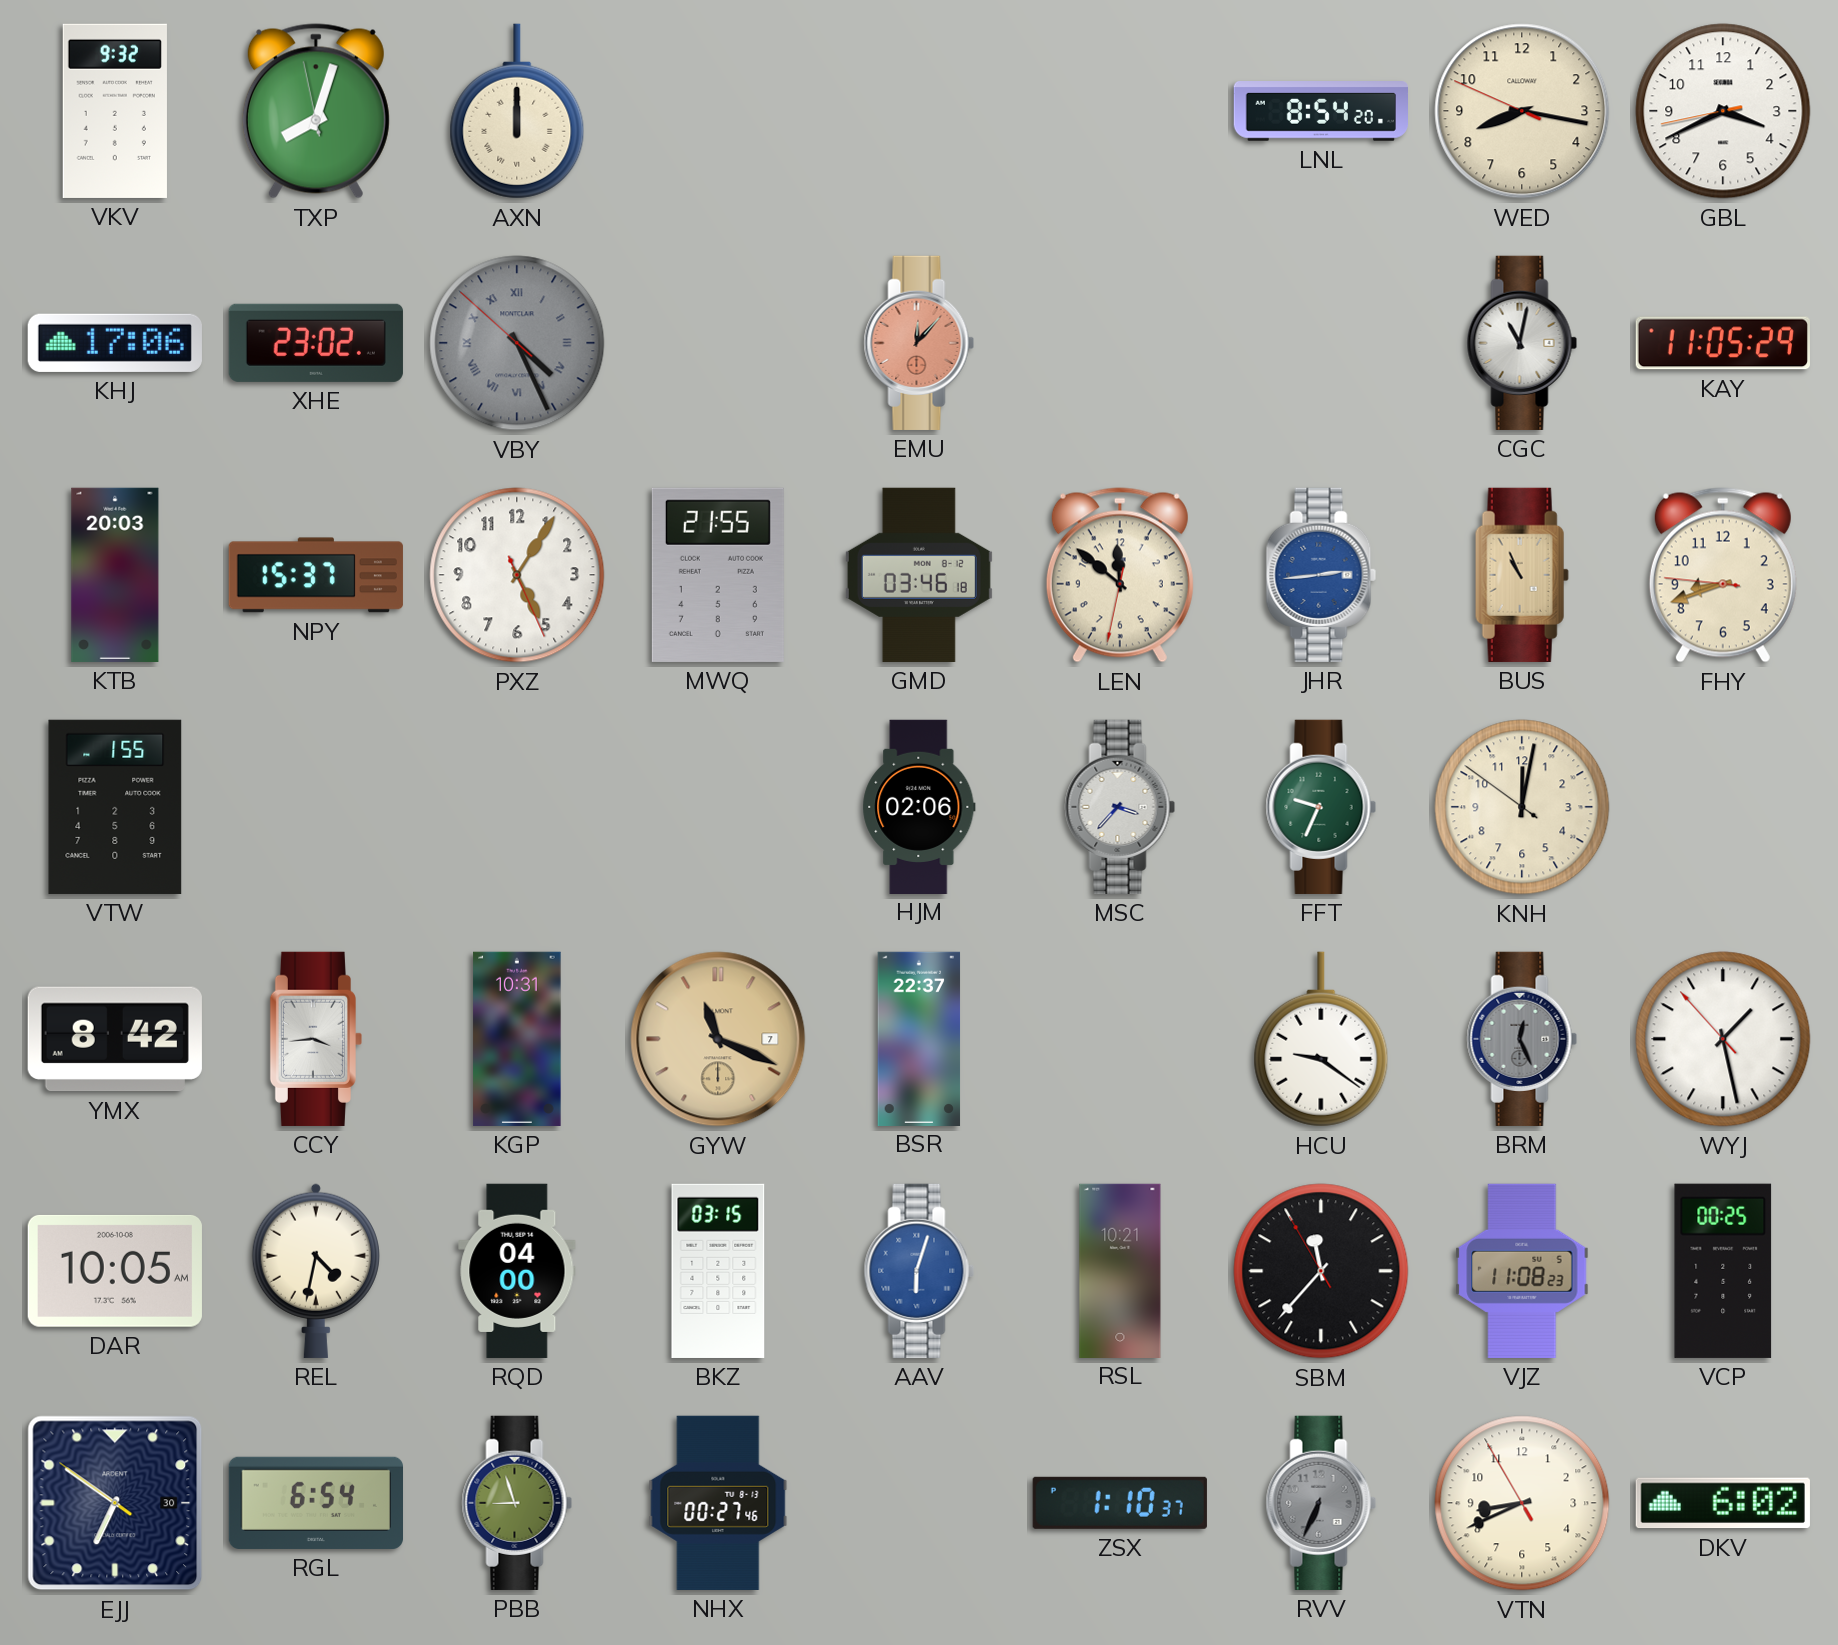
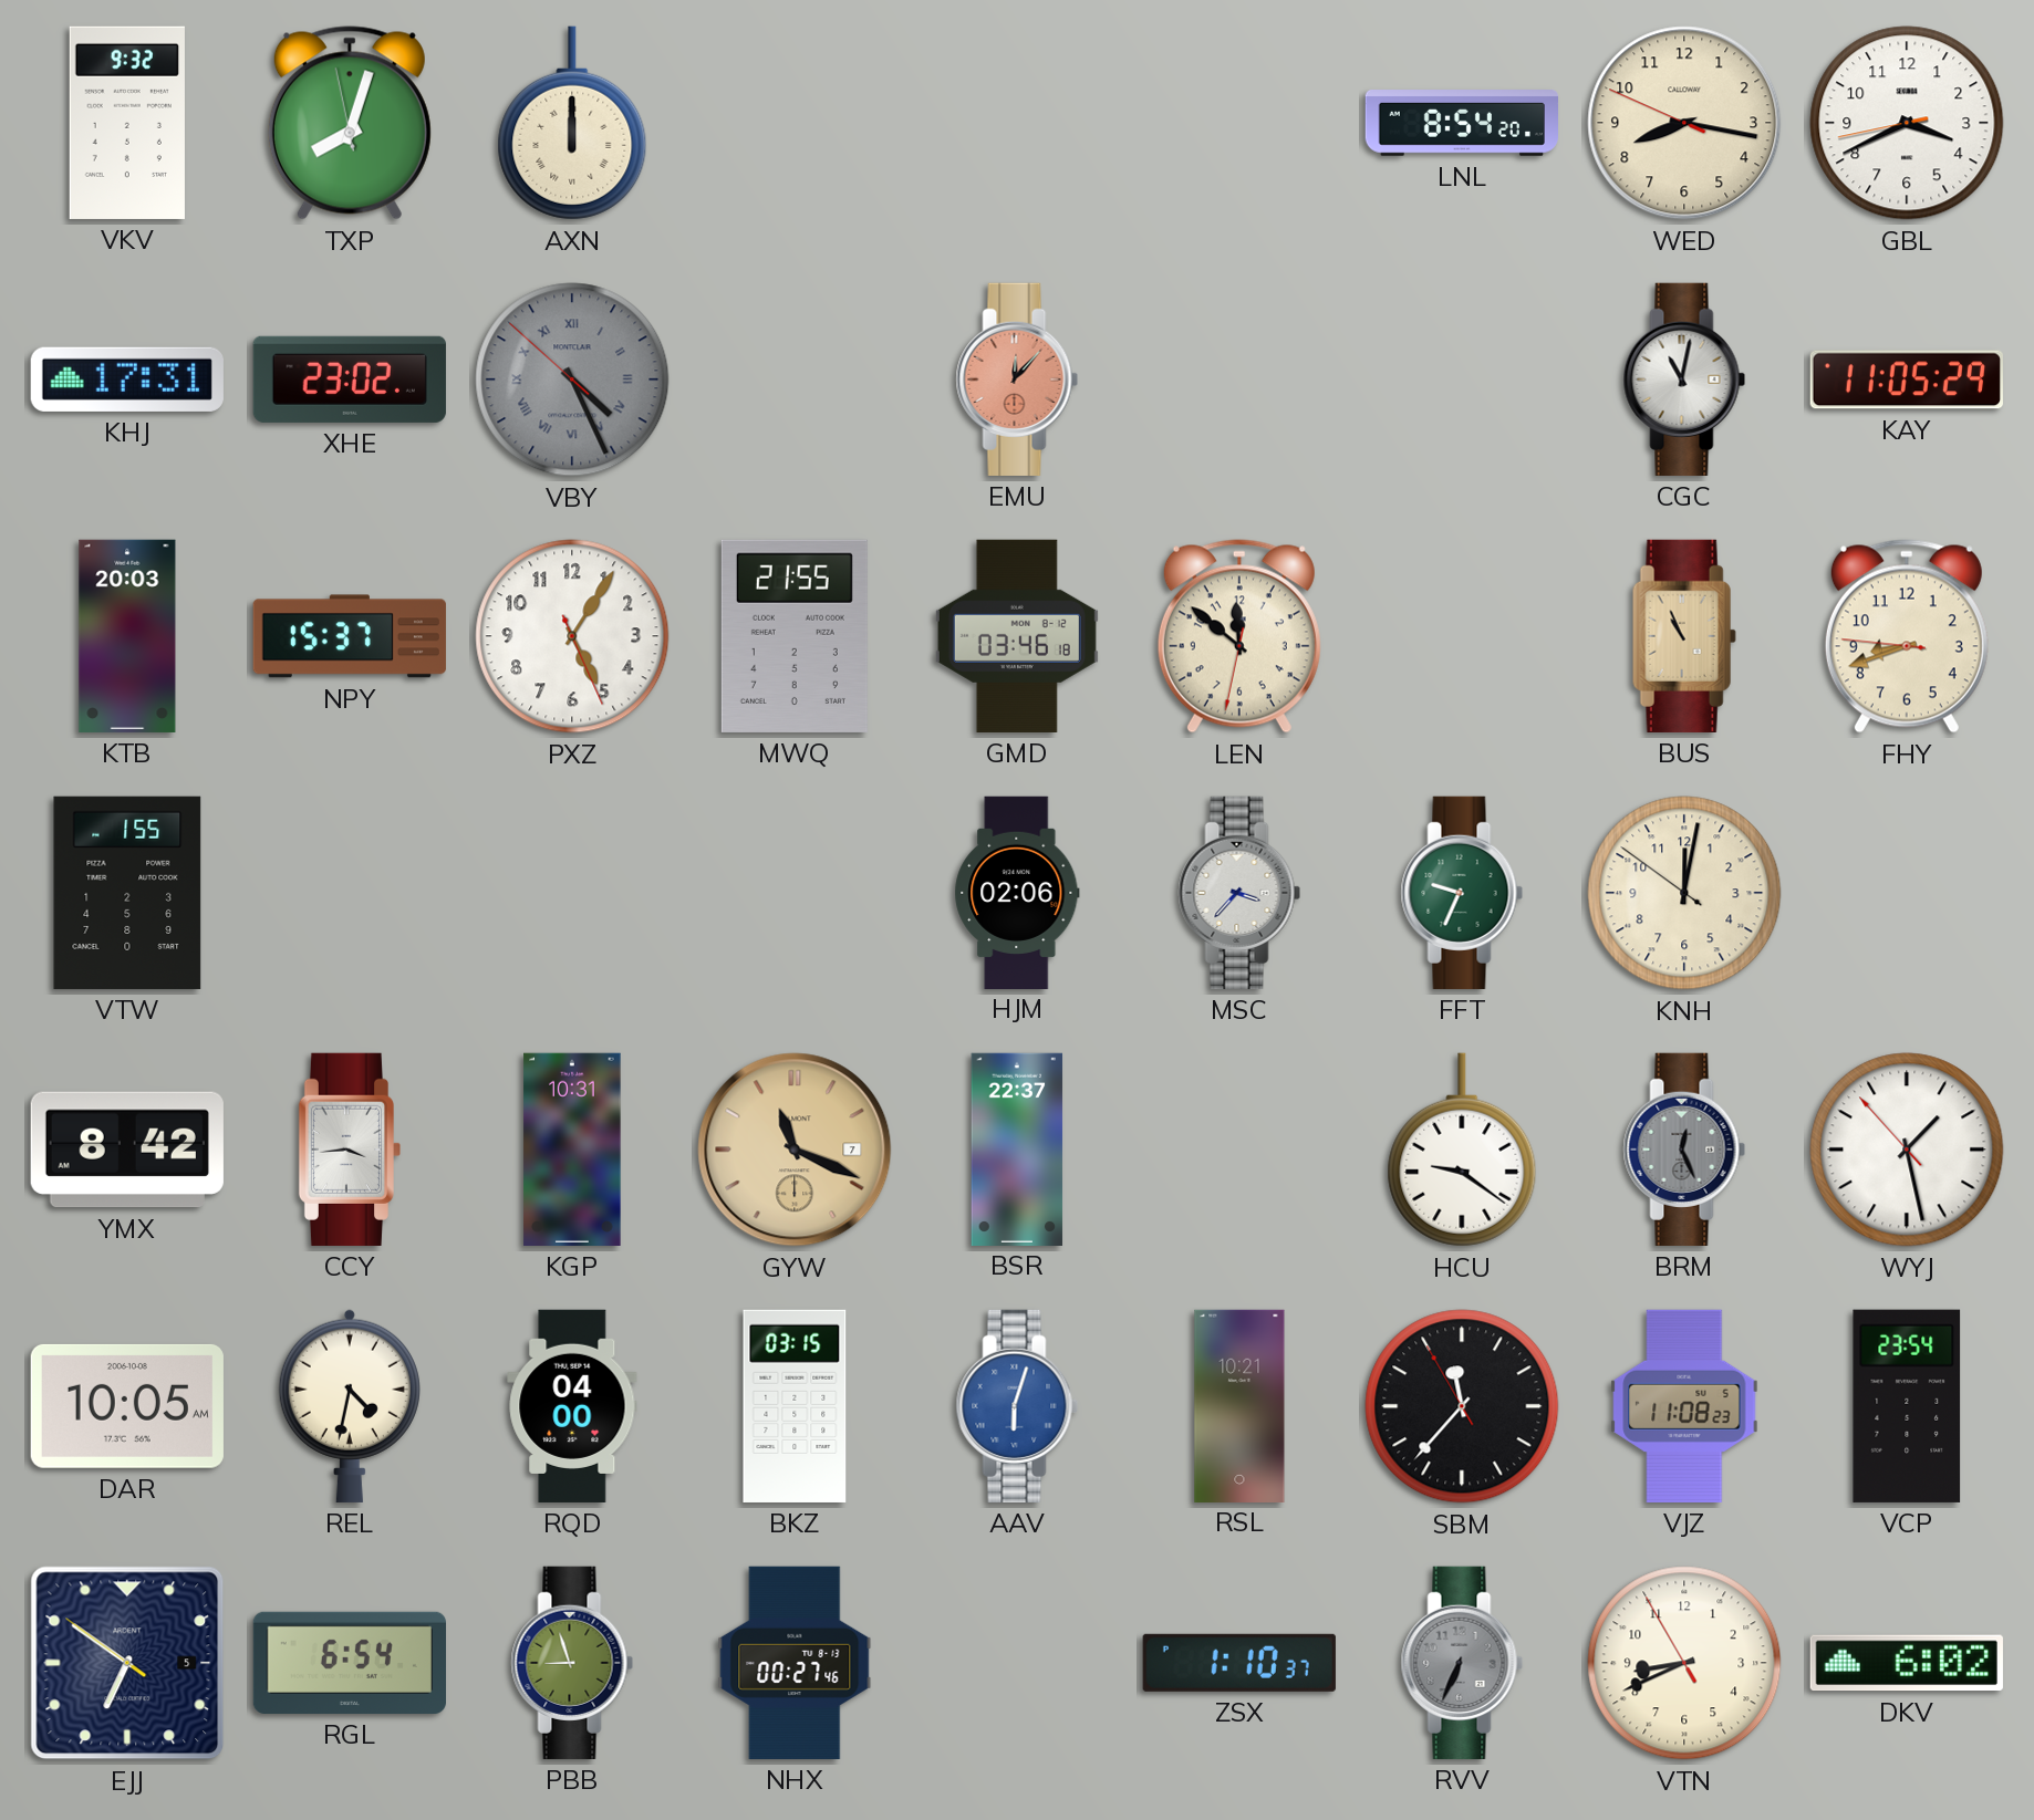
KHJ: 17:06 -> 17:31 (127, 379)
JHR: 2:44 -> none (1321, 575)
VCP: 00:25 -> 23:54 (1907, 1406)
EJJ date: 30 -> 5 (127, 1663)
